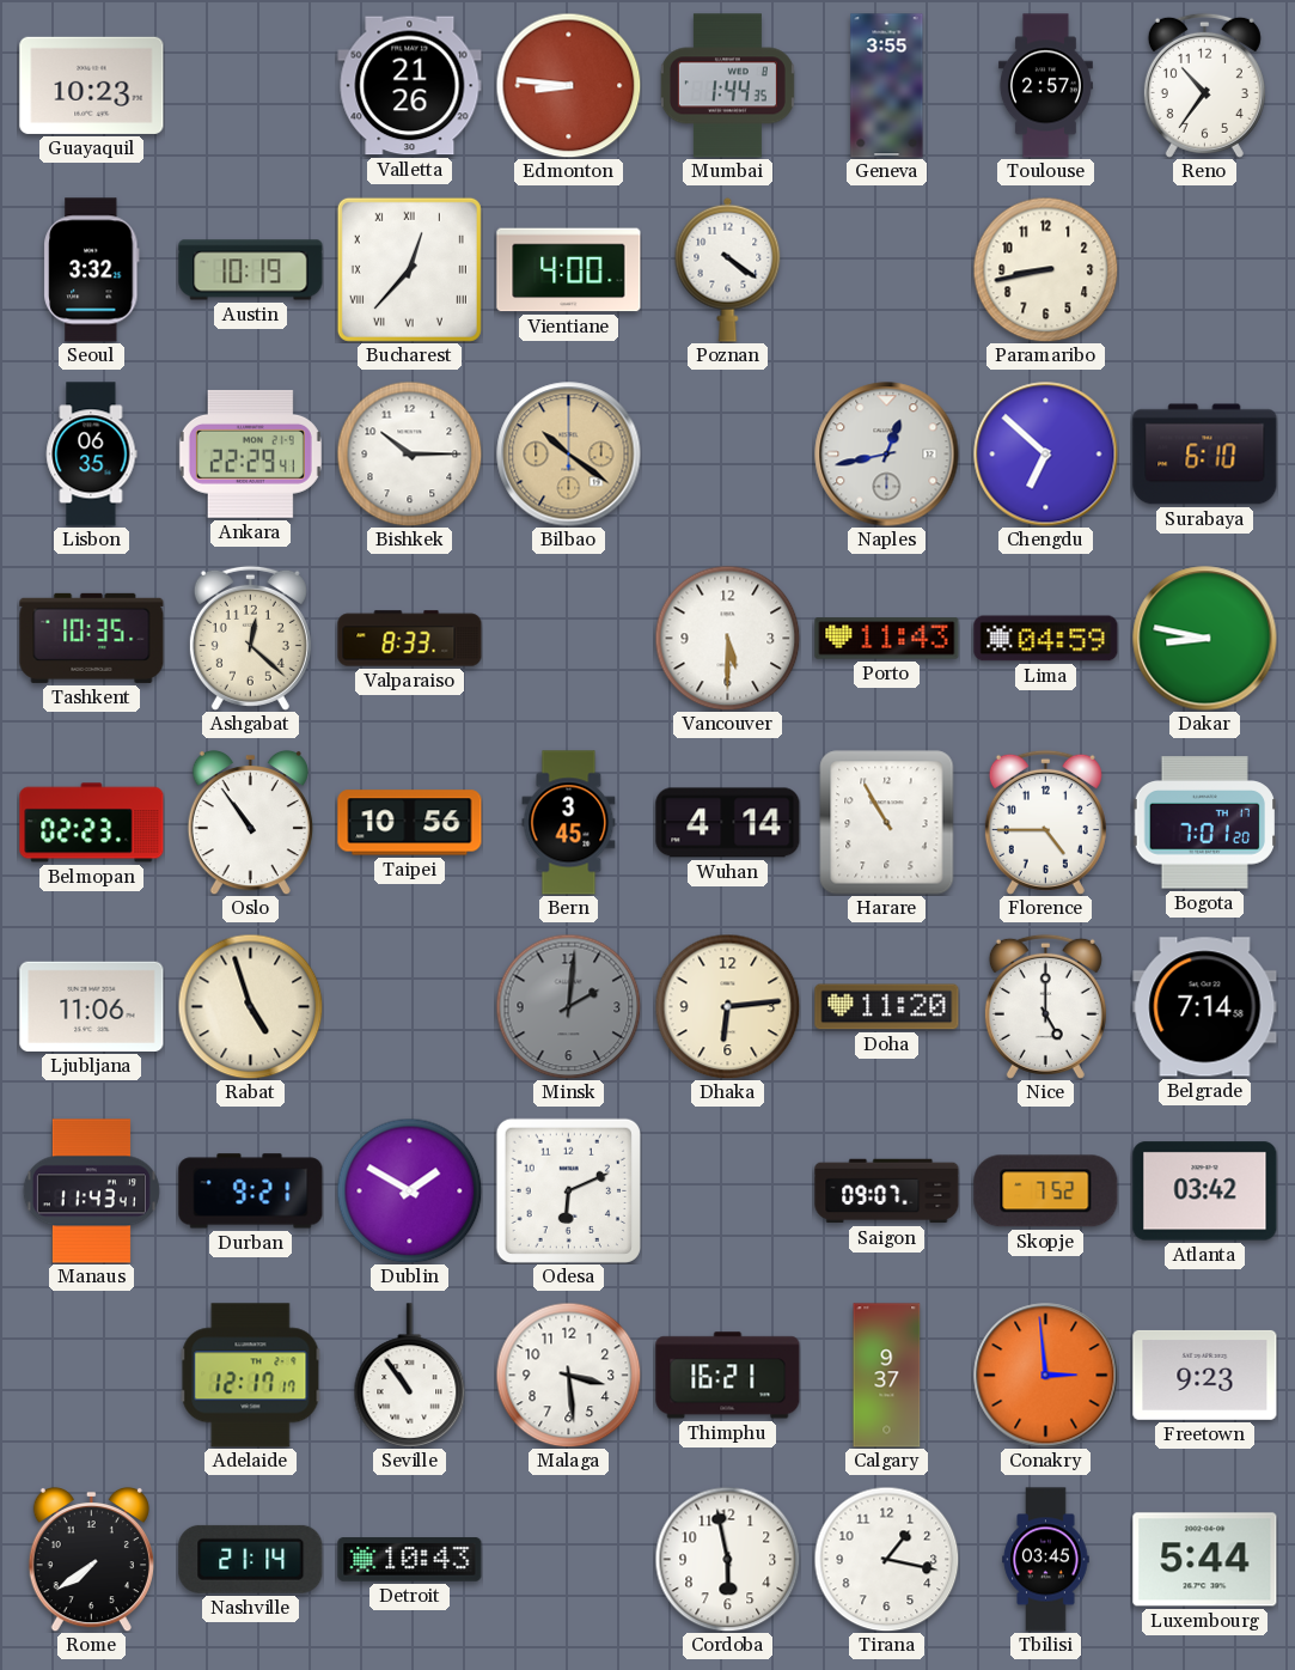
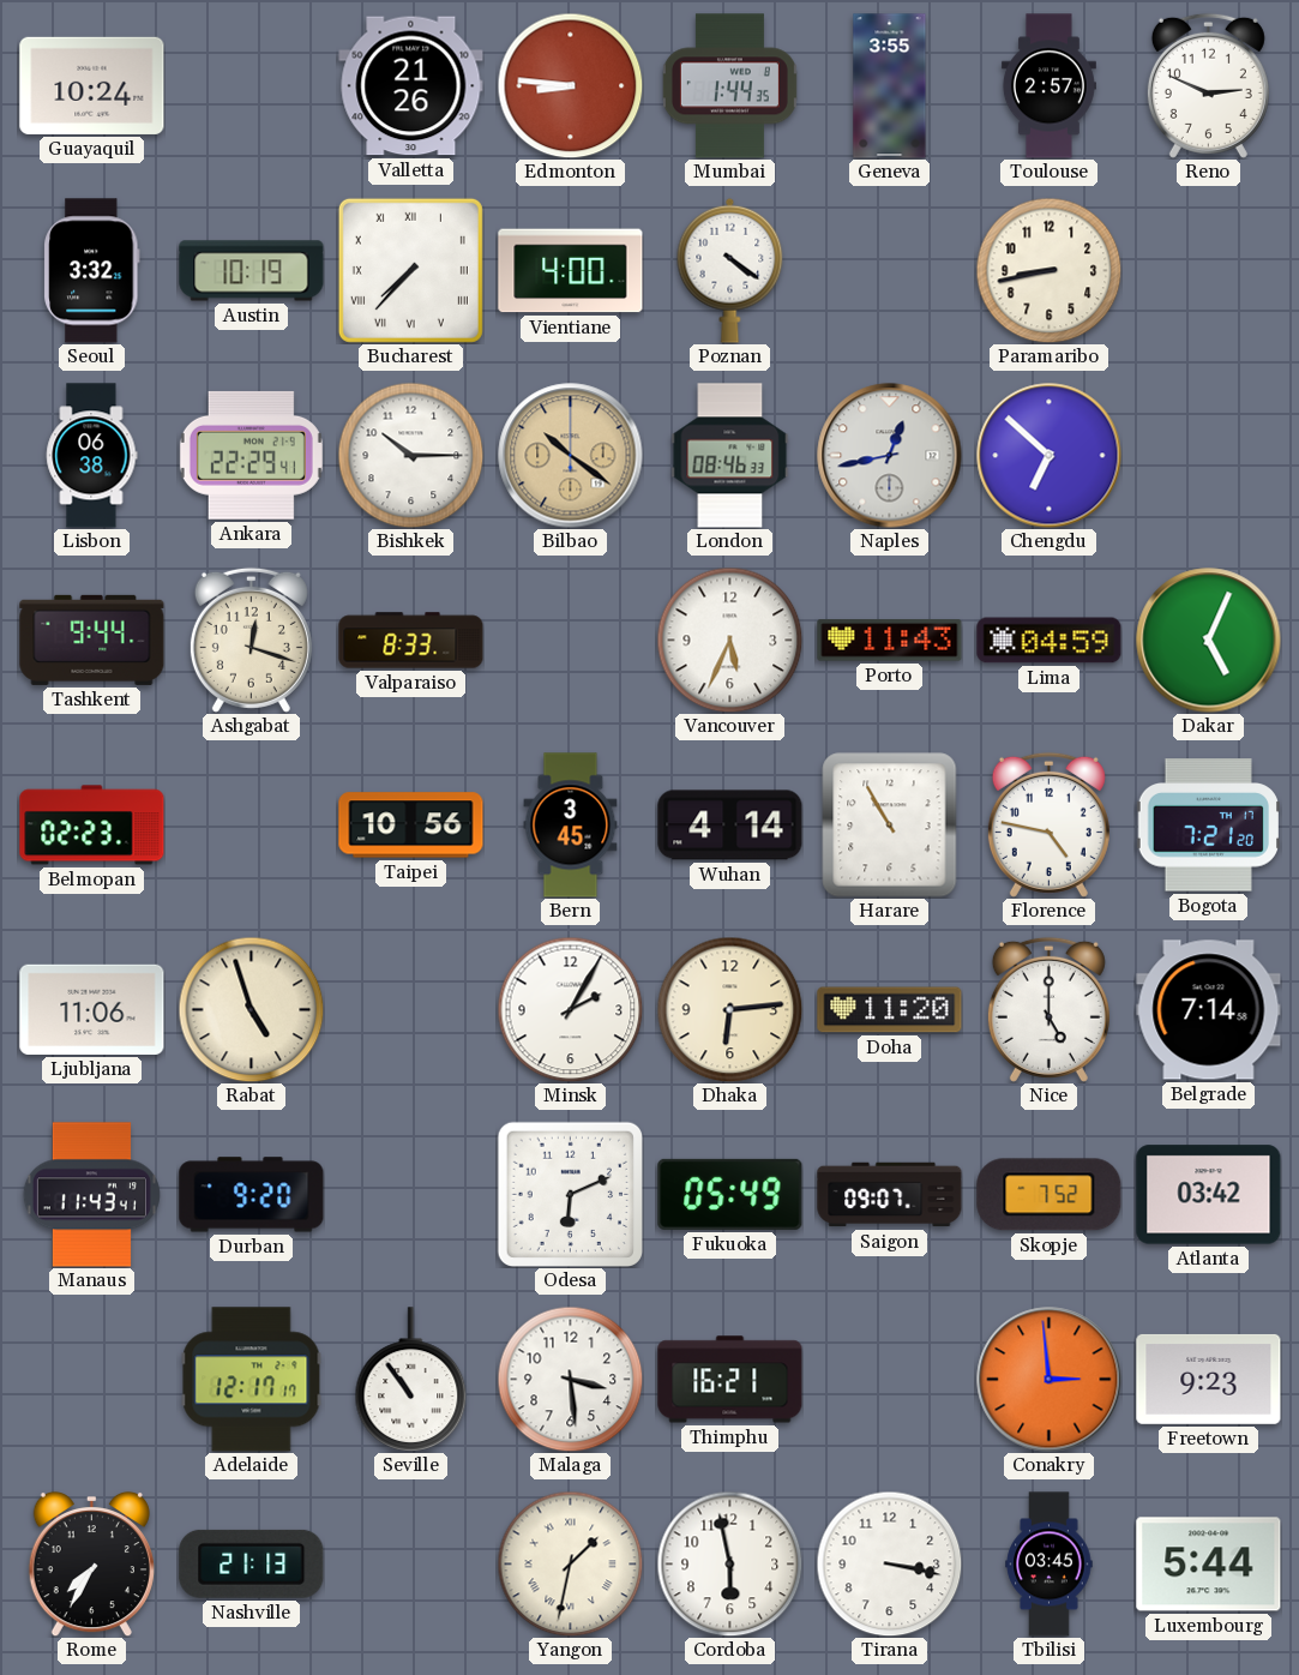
Guayaquil: 10:23 -> 10:24 (92, 85)
Reno: 10:36 -> 2:49 (1208, 85)
Bucharest: 12:37 -> 7:37 (410, 270)
Lisbon: 06:35 -> 06:38 (92, 456)
London: none -> 08:46 (730, 456)
Surabaya: 6:10 -> none (1205, 455)
Tashkent: 10:35 -> 9:44 (92, 640)
Ashgabat: 12:22 -> 12:18 (251, 640)
Vancouver: 5:30 -> 5:34 (729, 640)
Dakar: 8:47 -> 5:04 (1209, 641)
Oslo: 10:54 -> none (250, 822)
Florence: 4:45 -> 4:47 (1048, 824)
Bogota: 7:01 -> 7:21 (1208, 826)
Minsk: 2:01 -> 2:05 (570, 1009)
Minsk dial: grey -> white (570, 1009)
Durban: 9:21 -> 9:20 (252, 1195)
Dublin: 1:50 -> none (409, 1190)
Fukuoka: none -> 05:49 (730, 1194)
Calgary: 9:37 -> none (887, 1376)
Rome: 7:39 -> 7:35 (91, 1563)
Nashville: 21:14 -> 21:13 (252, 1563)
Detroit: 10:43 -> none (410, 1560)
Yangon: none -> 1:32 (570, 1563)
Tirana: 1:17 -> 3:17 (889, 1563)
